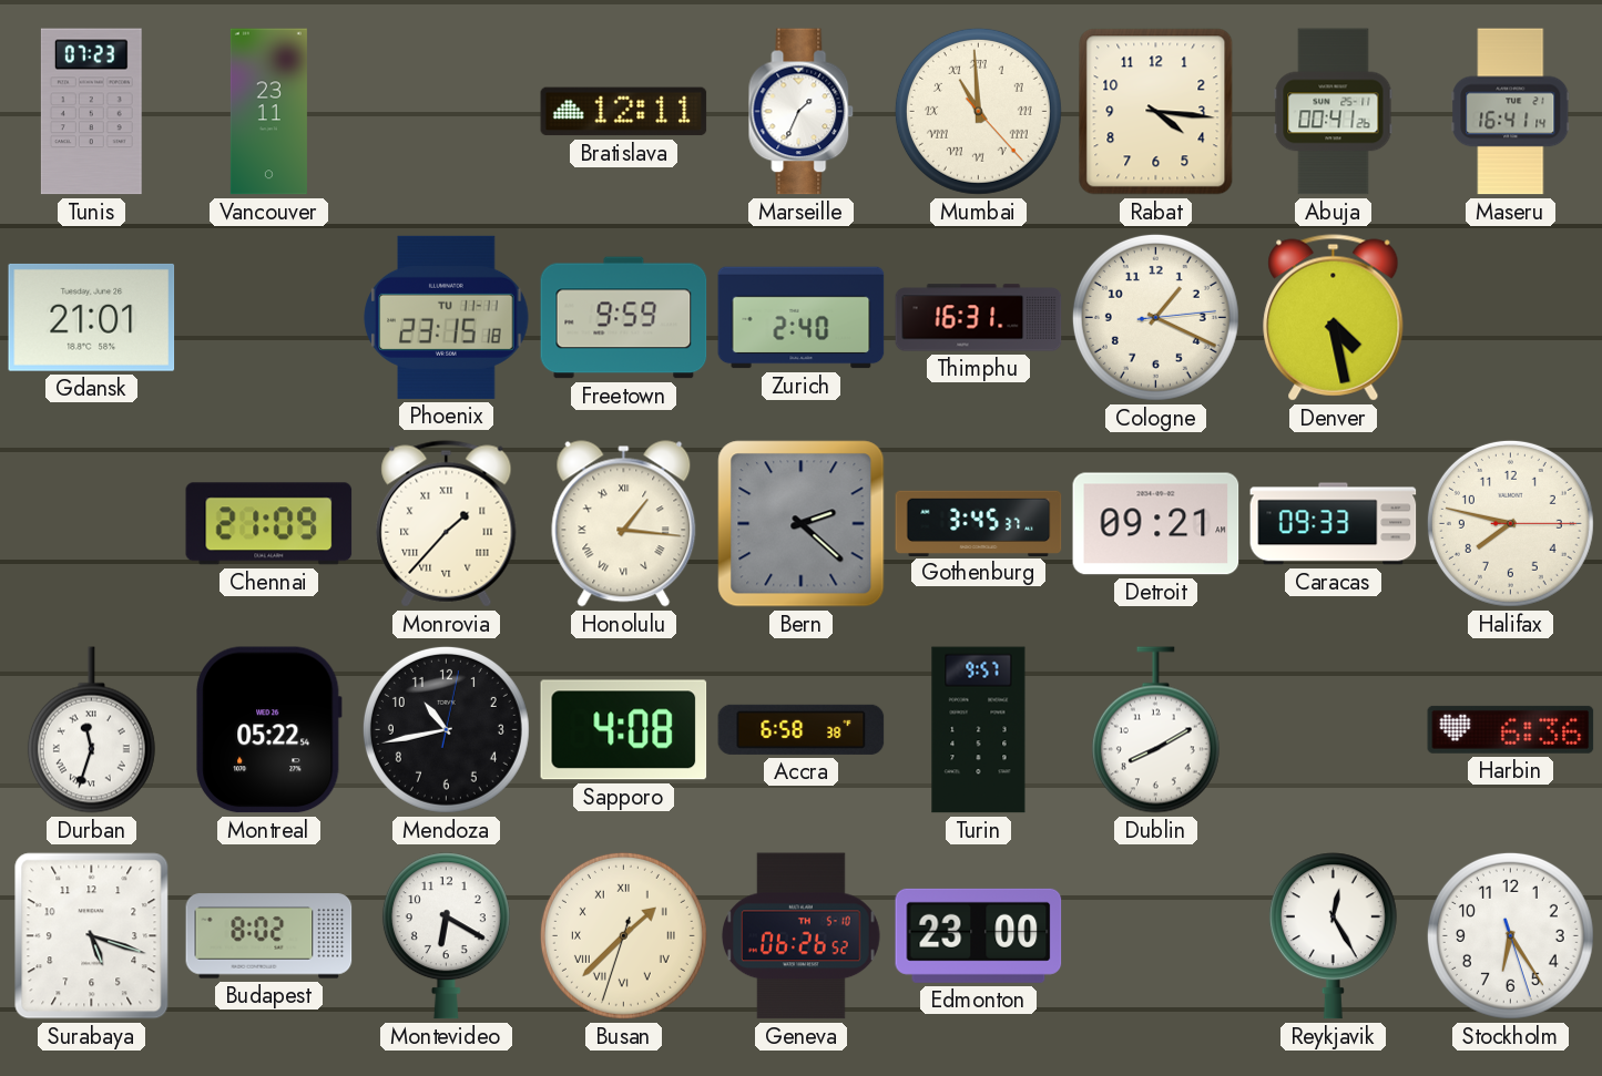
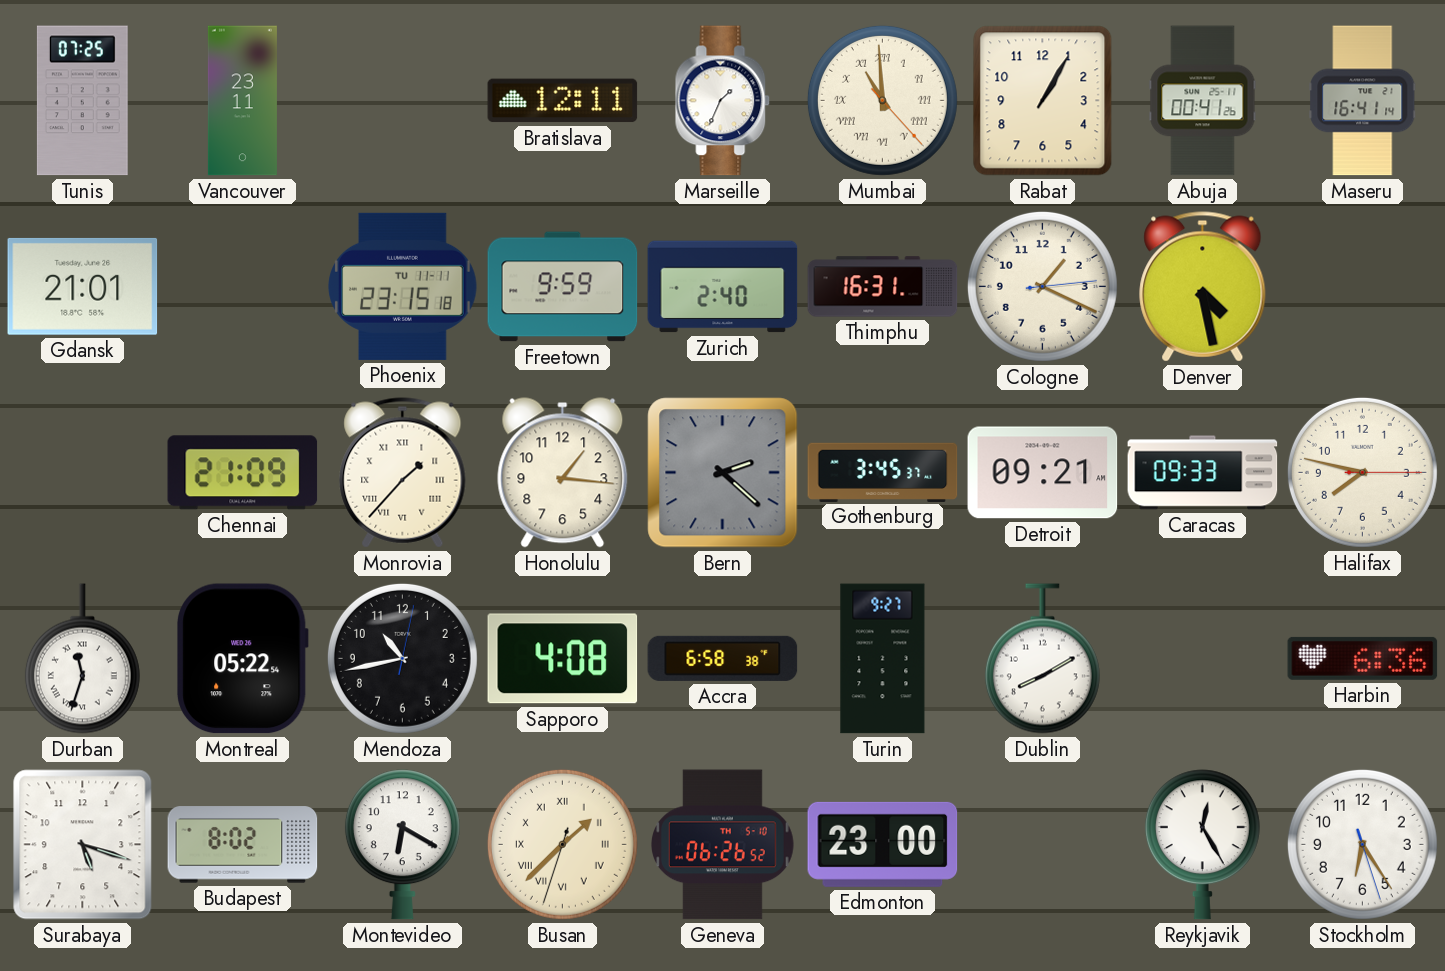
Tunis: 07:23 -> 07:25 (82, 101)
Rabat: 4:16 -> 1:05 (1043, 101)
Honolulu numerals: Roman -> Arabic (563, 473)
Turin: 9:57 -> 9:27 (883, 659)
